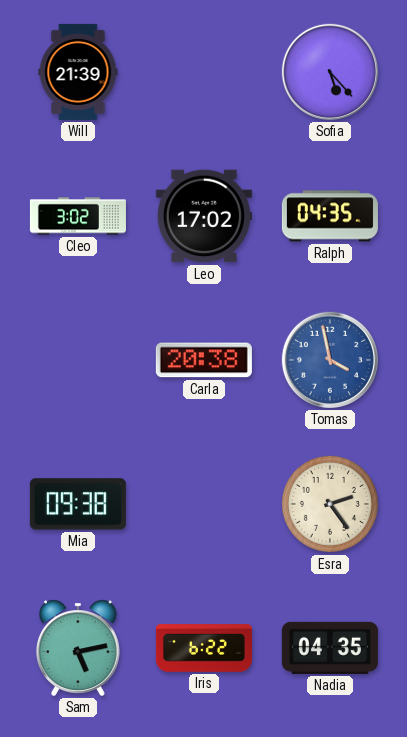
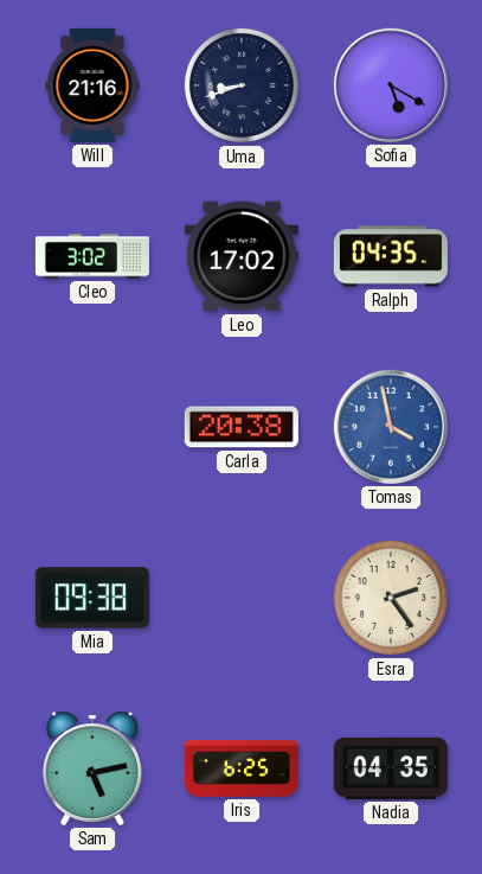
Will: 21:39 -> 21:16 (92, 85)
Uma: none -> 8:42 (242, 85)
Sofia: 5:23 -> 5:20 (391, 85)
Iris: 6:22 -> 6:25 (242, 768)
